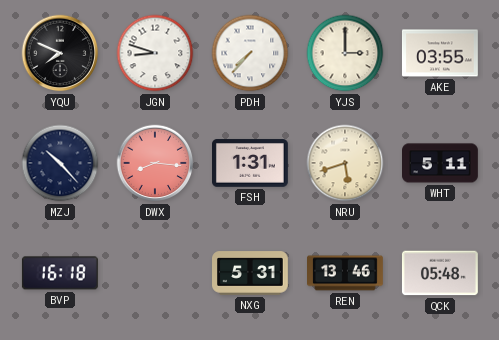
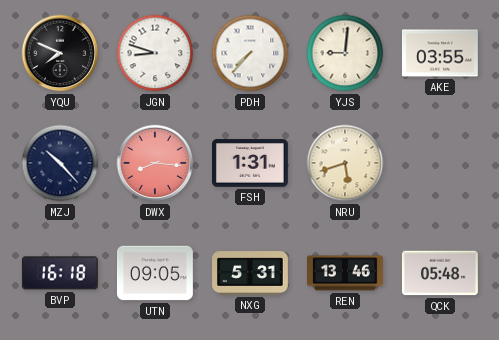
YJS: 3:00 -> 9:01 (345, 53)
WHT: 5:11 -> none (441, 163)
UTN: none -> 09:05 (156, 273)
